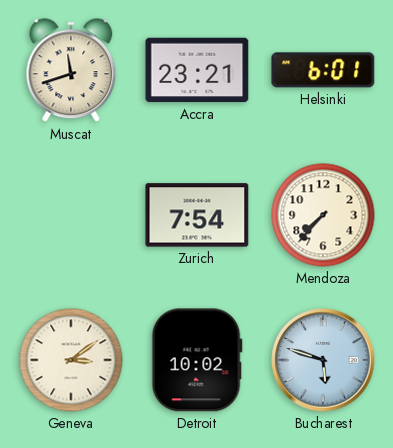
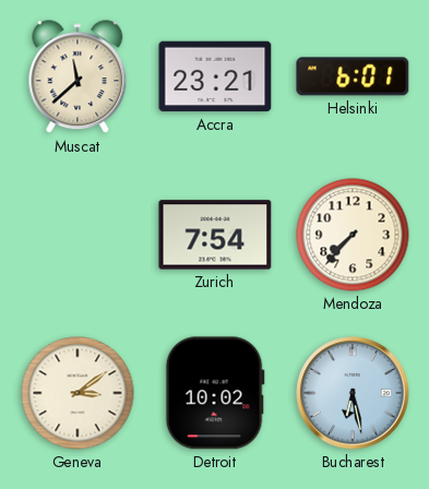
Muscat: 11:42 -> 11:38 (78, 77)
Bucharest: 5:48 -> 6:28 (353, 393)
